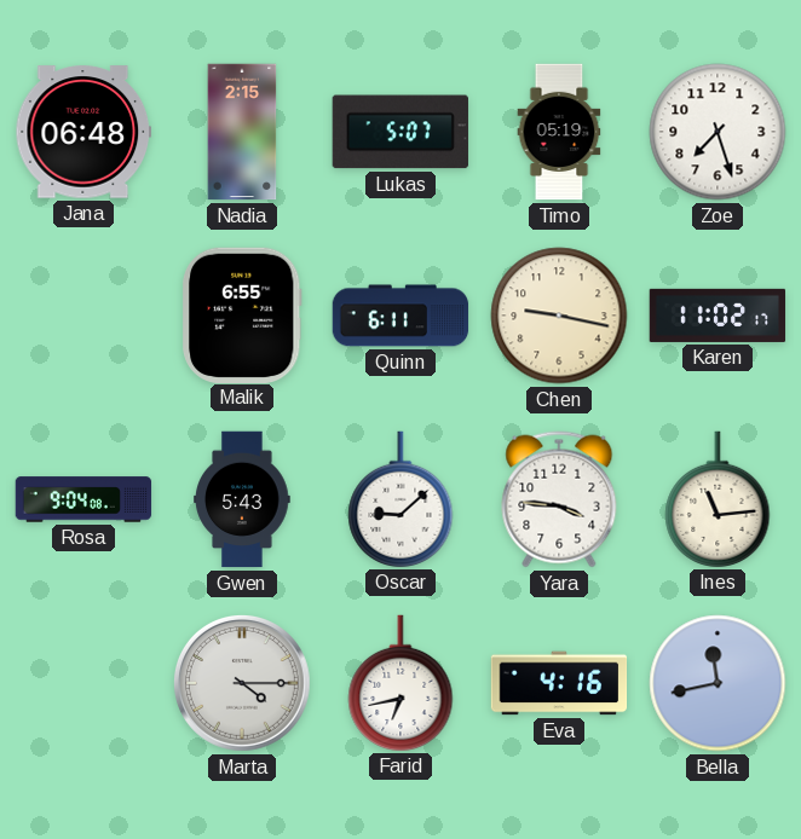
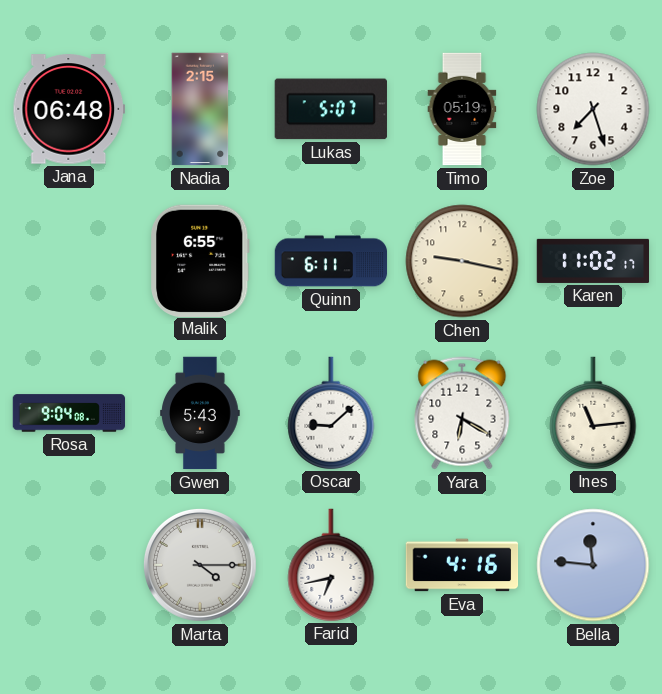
Yara: 3:46 -> 6:20 (462, 413)
Bella: 11:43 -> 11:46 (593, 565)
